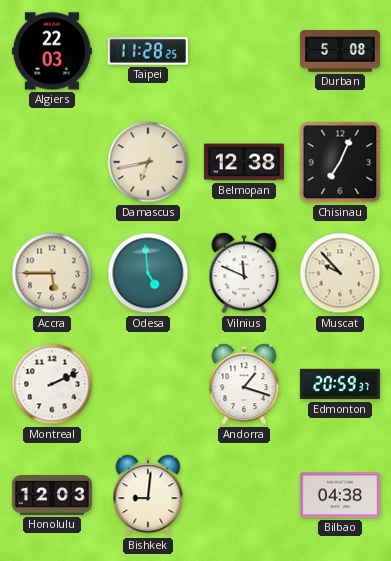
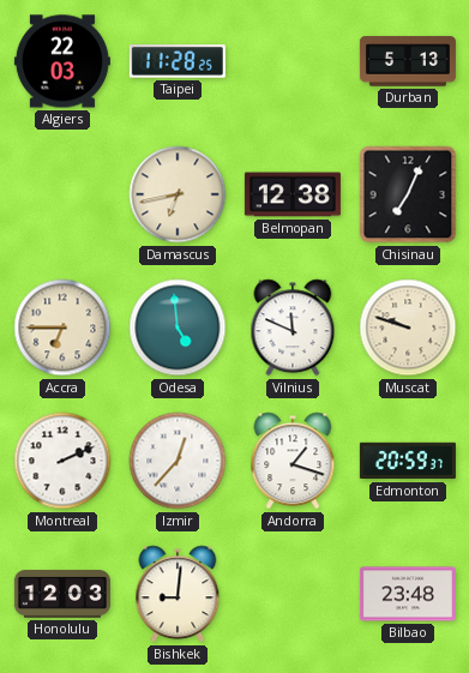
Durban: 5:08 -> 5:13 (408, 61)
Accra: 5:45 -> 6:45 (62, 328)
Muscat: 9:53 -> 9:48 (408, 328)
Izmir: none -> 12:37 (178, 461)
Bilbao: 04:38 -> 23:48 (408, 594)
